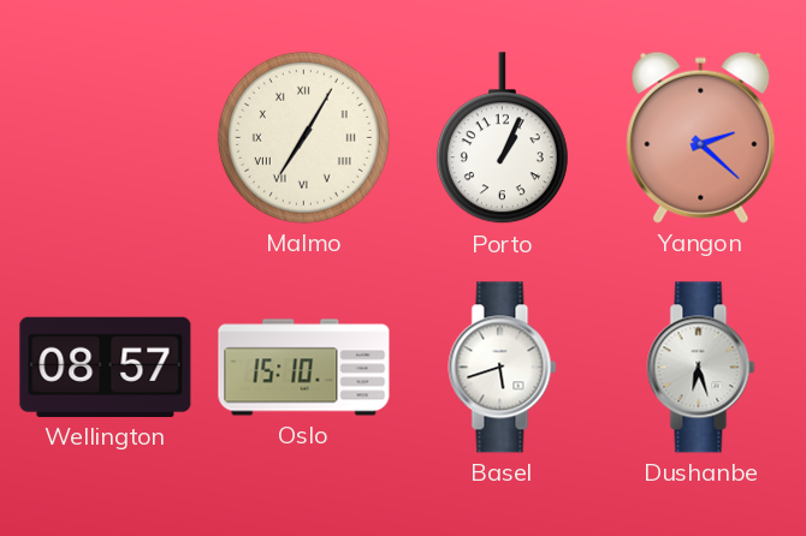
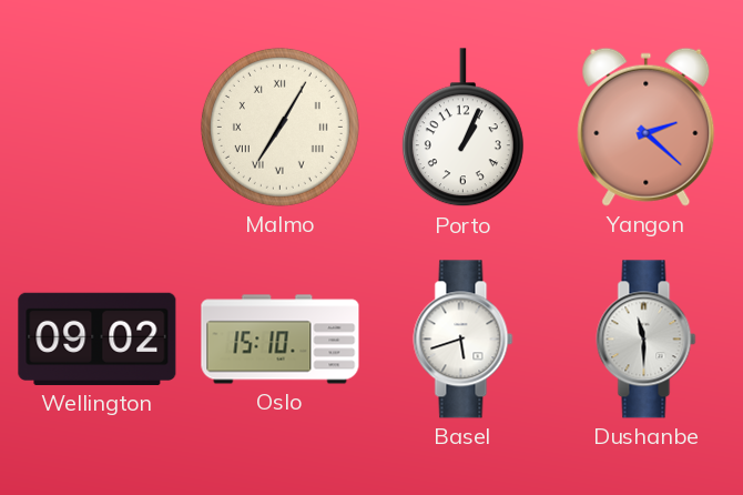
Wellington: 08:57 -> 09:02 (98, 339)
Dushanbe: 6:27 -> 11:30 (647, 340)
